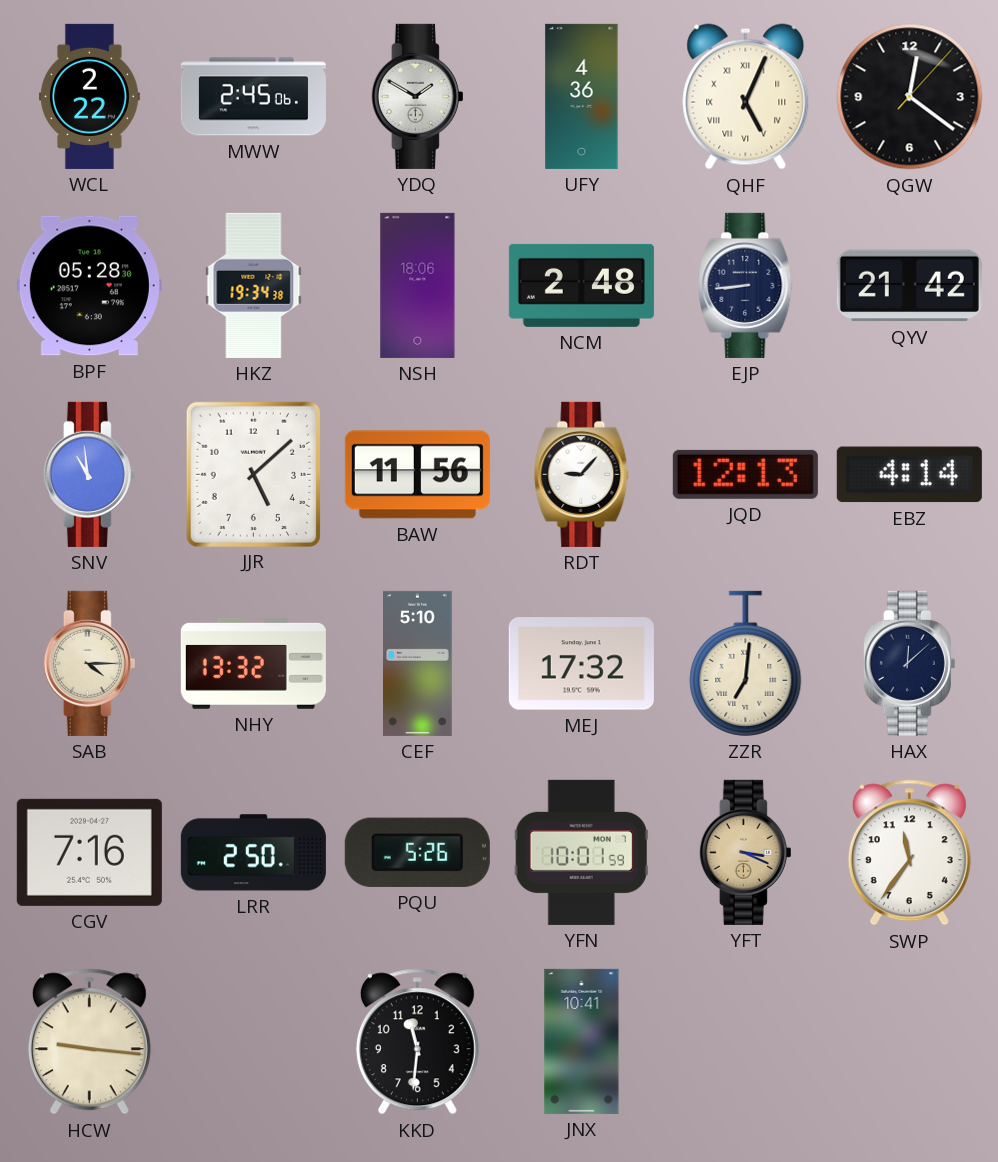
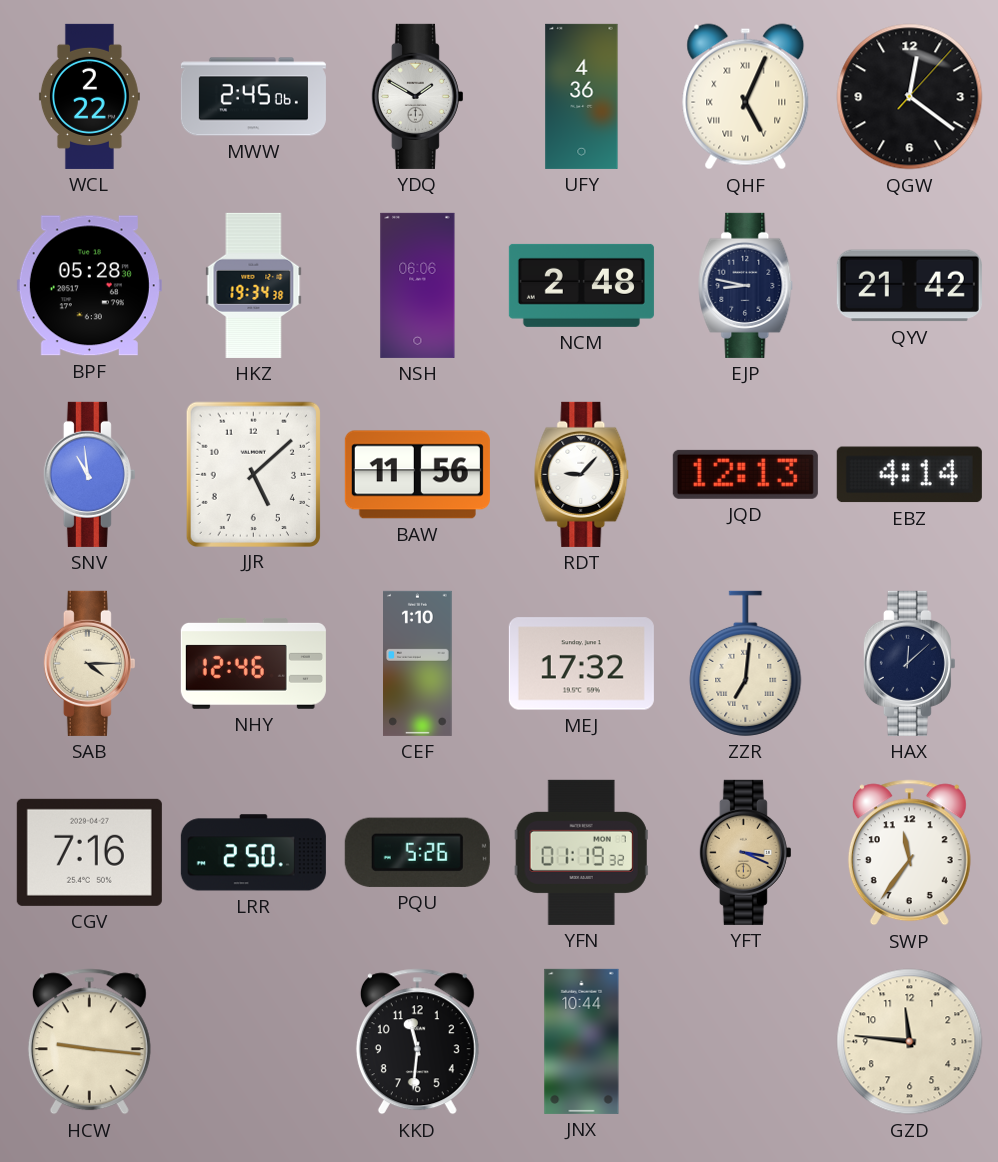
NSH: 18:06 -> 06:06 (418, 285)
EJP: 8:44 -> 8:47 (746, 285)
NHY: 13:32 -> 12:46 (253, 663)
CEF: 5:10 -> 1:10 (418, 663)
YFN: 10:01 -> 01:19 (581, 852)
JNX: 10:41 -> 10:44 (582, 1041)
GZD: none -> 11:46 (910, 1042)
